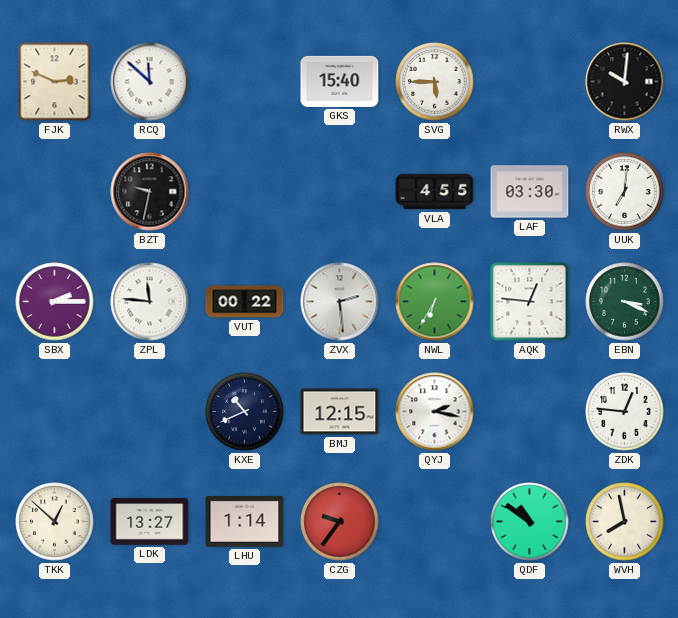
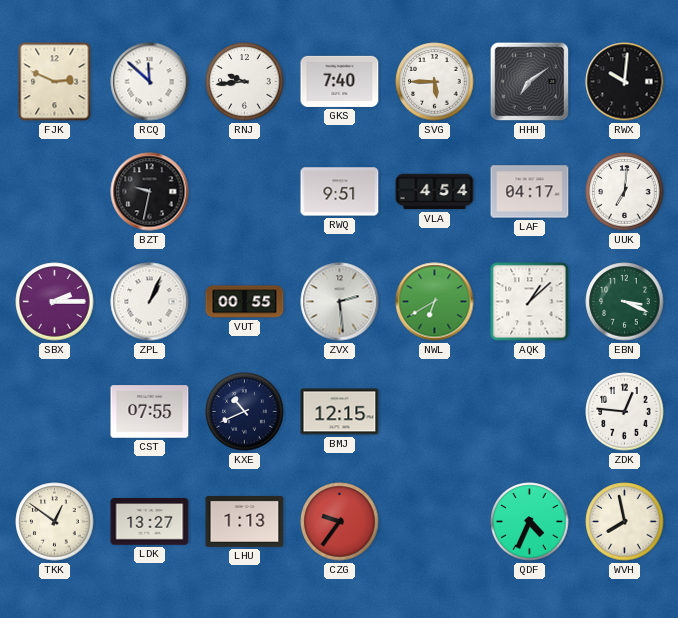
RNJ: none -> 9:44 (245, 82)
GKS: 15:40 -> 7:40 (340, 81)
HHH: none -> 7:09 (530, 82)
RWQ: none -> 9:51 (340, 192)
VLA: 4:55 -> 4:54 (435, 192)
LAF: 03:30 -> 04:17 (530, 192)
ZPL: 11:46 -> 1:04 (150, 302)
VUT: 00:22 -> 00:55 (245, 302)
NWL: 6:35 -> 6:40 (435, 302)
AQK: 12:46 -> 1:08 (530, 302)
CST: none -> 07:55 (150, 412)
QYJ: 2:17 -> none (435, 412)
TKK: 12:52 -> 12:51 (55, 522)
LHU: 1:14 -> 1:13 (245, 522)
QDF: 10:51 -> 4:34 (530, 522)
